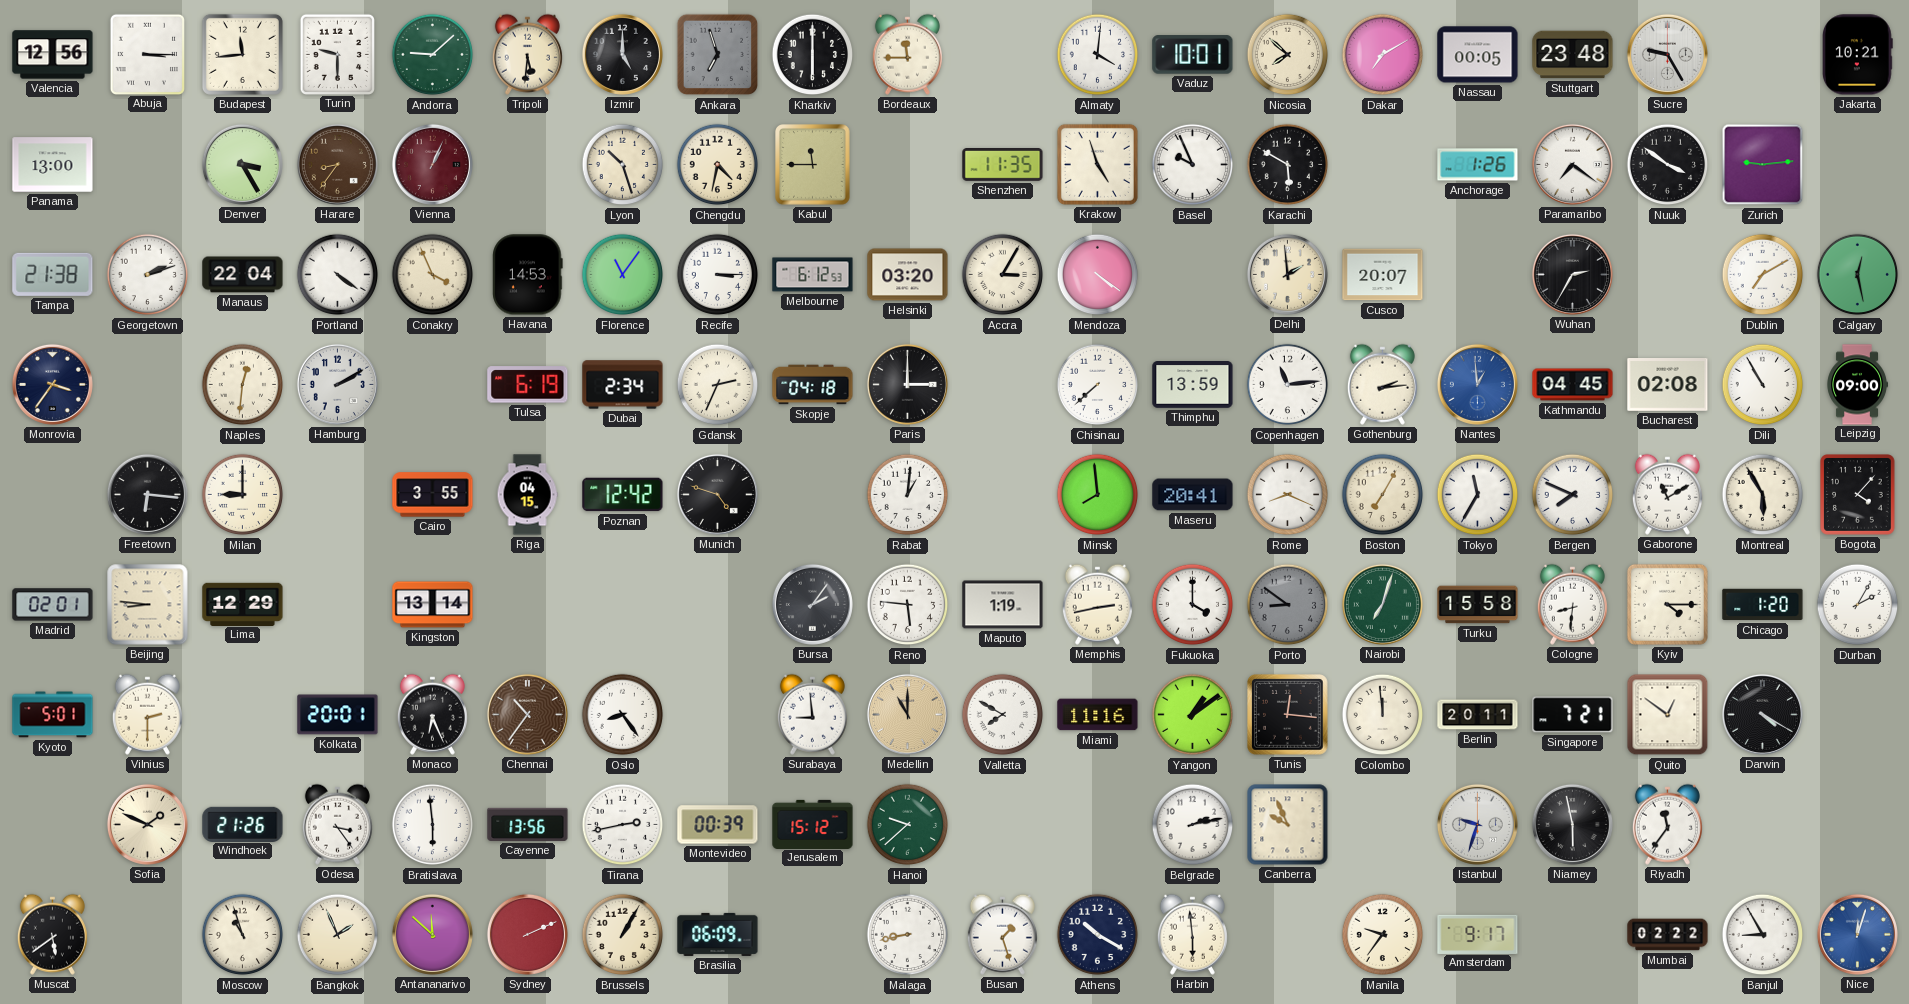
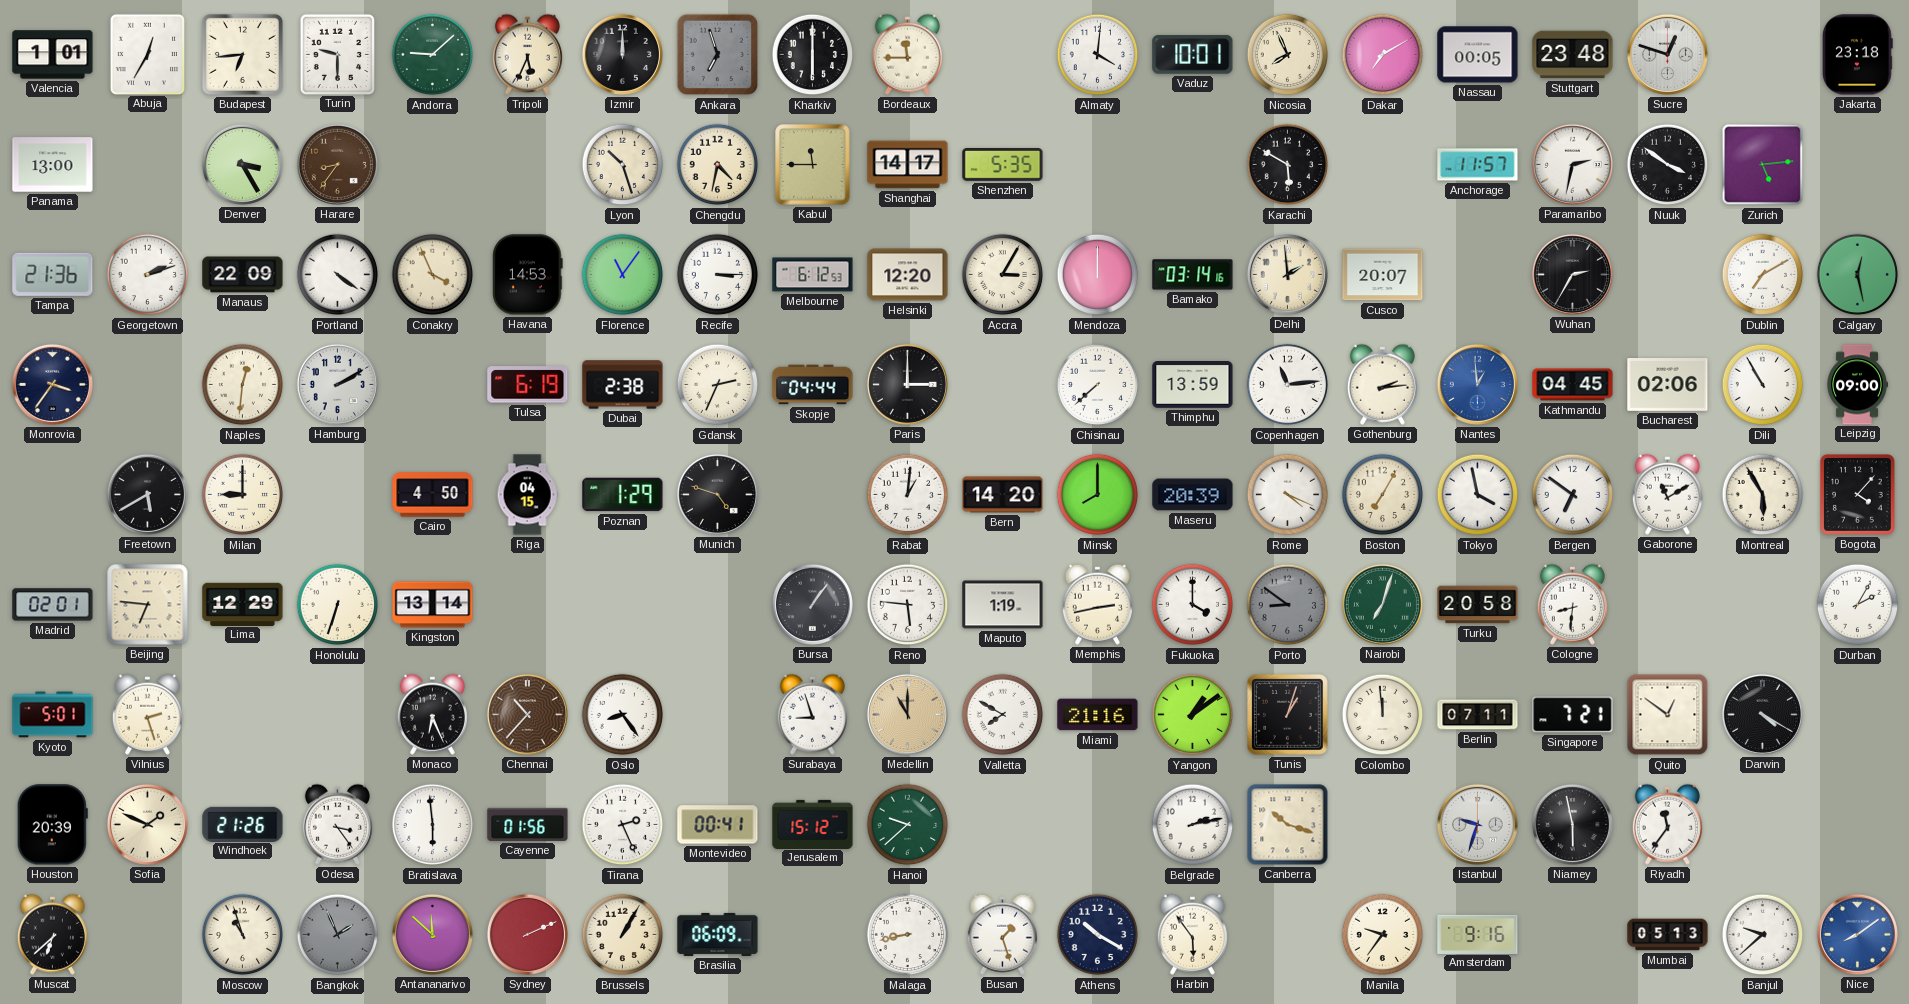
Valencia: 12:56 -> 1:01 (53, 55)
Abuja: 3:15 -> 12:35 (147, 54)
Budapest: 11:44 -> 6:44 (242, 54)
Tripoli: 5:31 -> 5:34 (527, 54)
Izmir: 5:00 -> 12:00 (622, 54)
Nicosia: 7:52 -> 7:56 (1288, 55)
Sucre: 9:25 -> 12:48 (1667, 54)
Jakarta: 10:21 -> 23:18 (1857, 55)
Vienna: 1:04 -> none (432, 164)
Shanghai: none -> 14:17 (908, 165)
Shenzhen: 11:35 -> 5:35 (1003, 165)
Krakow: 4:57 -> none (1097, 164)
Basel: 9:56 -> none (1193, 165)
Anchorage: 1:26 -> 11:57 (1478, 165)
Paramaribo: 7:21 -> 2:32 (1572, 164)
Zurich: 9:14 -> 5:14 (1763, 165)
Tampa: 21:38 -> 21:36 (53, 274)
Manaus: 22:04 -> 22:09 (243, 275)
Helsinki: 03:20 -> 12:20 (908, 275)
Mendoza: 4:21 -> 12:00 (1098, 275)
Bamako: none -> 03:14 (1193, 275)
Dubai: 2:34 -> 2:38 (623, 385)
Skopje: 04:18 -> 04:44 (813, 385)
Bucharest: 02:08 -> 02:06 (1668, 385)
Freetown: 6:16 -> 5:40 (147, 494)
Cairo: 3:55 -> 4:50 (433, 495)
Poznan: 12:42 -> 1:29 (623, 495)
Bern: none -> 14:20 (1003, 495)
Minsk: 7:59 -> 8:00 (1098, 495)
Maseru: 20:41 -> 20:39 (1193, 495)
Rome: 8:19 -> 4:19 (1288, 495)
Tokyo: 11:35 -> 3:58 (1478, 495)
Bergen: 7:49 -> 6:51 (1573, 495)
Beijing: 8:46 -> 6:46 (148, 605)
Honolulu: none -> 6:33 (338, 605)
Bursa: 2:06 -> 1:06 (812, 604)
Turku: 15:58 -> 20:58 (1478, 605)
Kyiv: 4:15 -> none (1667, 604)
Chicago: 1:20 -> none (1763, 605)
Vilnius: 2:30 -> 2:27 (147, 714)
Kolkata: 20:01 -> none (338, 715)
Chennai: 10:36 -> 10:37 (527, 714)
Surabaya: 8:59 -> 8:57 (812, 714)
Miami: 11:16 -> 21:16 (1098, 715)
Tunis: 12:16 -> 1:03 (1288, 715)
Berlin: 20:11 -> 07:11 (1478, 715)
Houston: none -> 20:39 (52, 825)
Cayenne: 13:56 -> 01:56 (528, 824)
Tirana: 2:43 -> 2:26 (623, 825)
Montevideo: 00:39 -> 00:41 (718, 825)
Canberra: 9:56 -> 10:18 (1288, 825)
Muscat: 5:39 -> 6:38 (52, 934)
Bangkok dial: cream -> grey (338, 935)
Harbin: 5:59 -> 5:54 (1192, 934)
Amsterdam: 9:17 -> 9:16 (1478, 934)
Mumbai: 02:22 -> 05:13 (1668, 935)
Banjul: 8:55 -> 9:38 (1763, 935)
Nice: 12:03 -> 8:09 (1857, 934)
